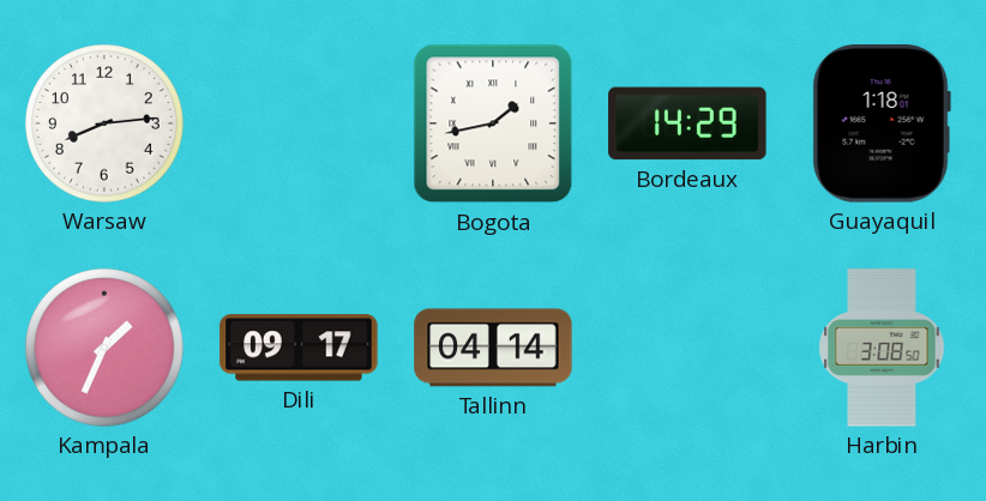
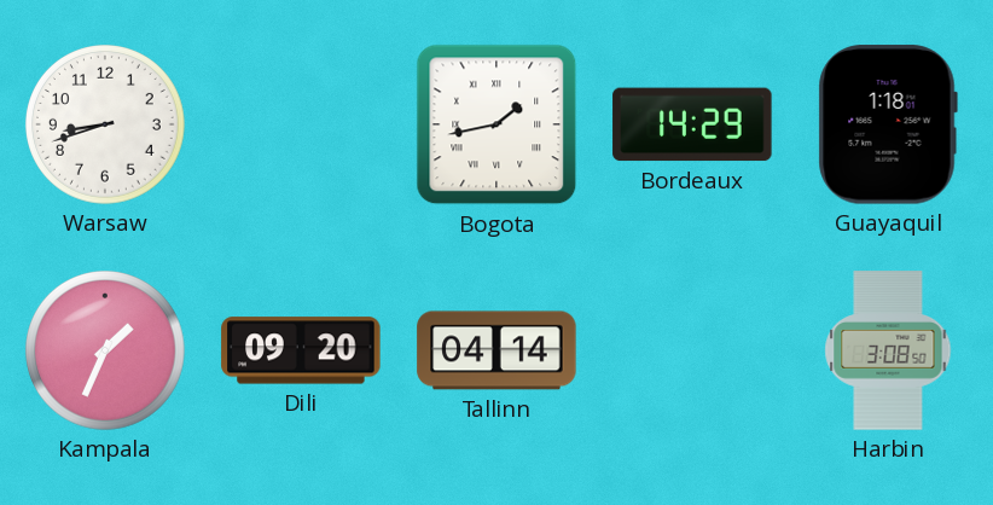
Warsaw: 8:14 -> 8:42 (106, 126)
Dili: 09:17 -> 09:20 (301, 350)
